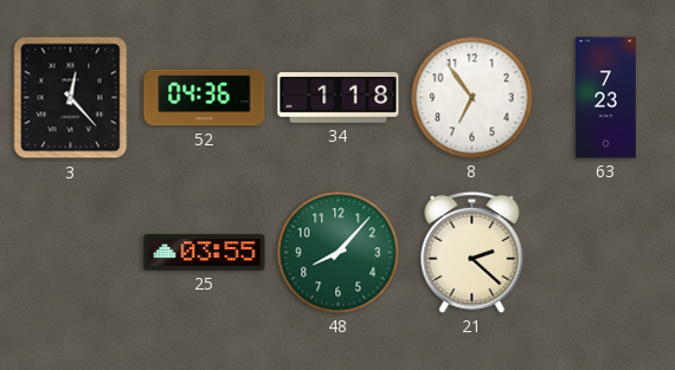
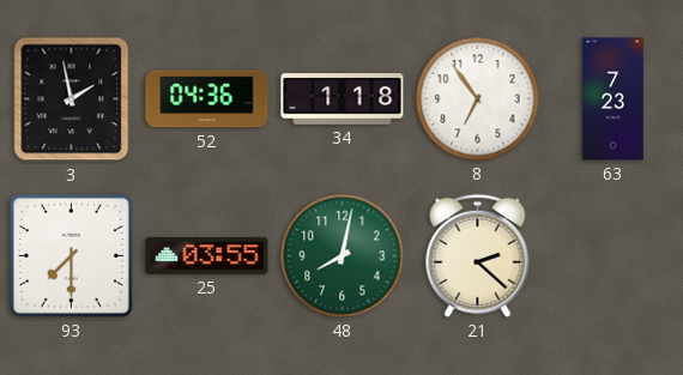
3: 12:23 -> 1:58 (72, 99)
93: none -> 7:30 (71, 255)
48: 8:07 -> 8:02 (343, 256)
